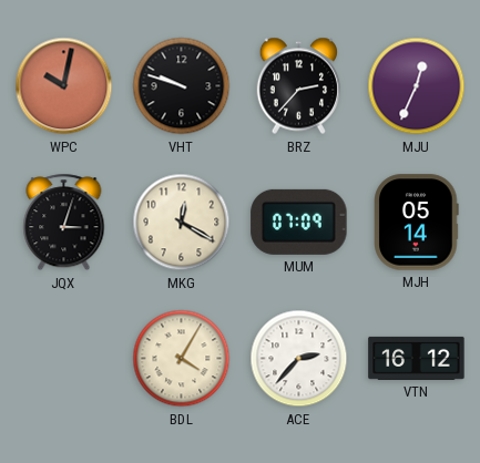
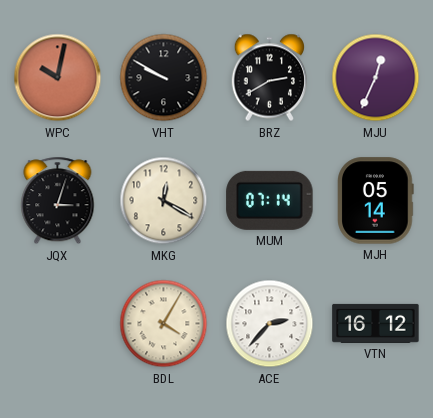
VHT: 9:48 -> 9:50 (164, 78)
BRZ: 2:37 -> 2:40 (269, 78)
MUM: 07:09 -> 07:14 (270, 200)
